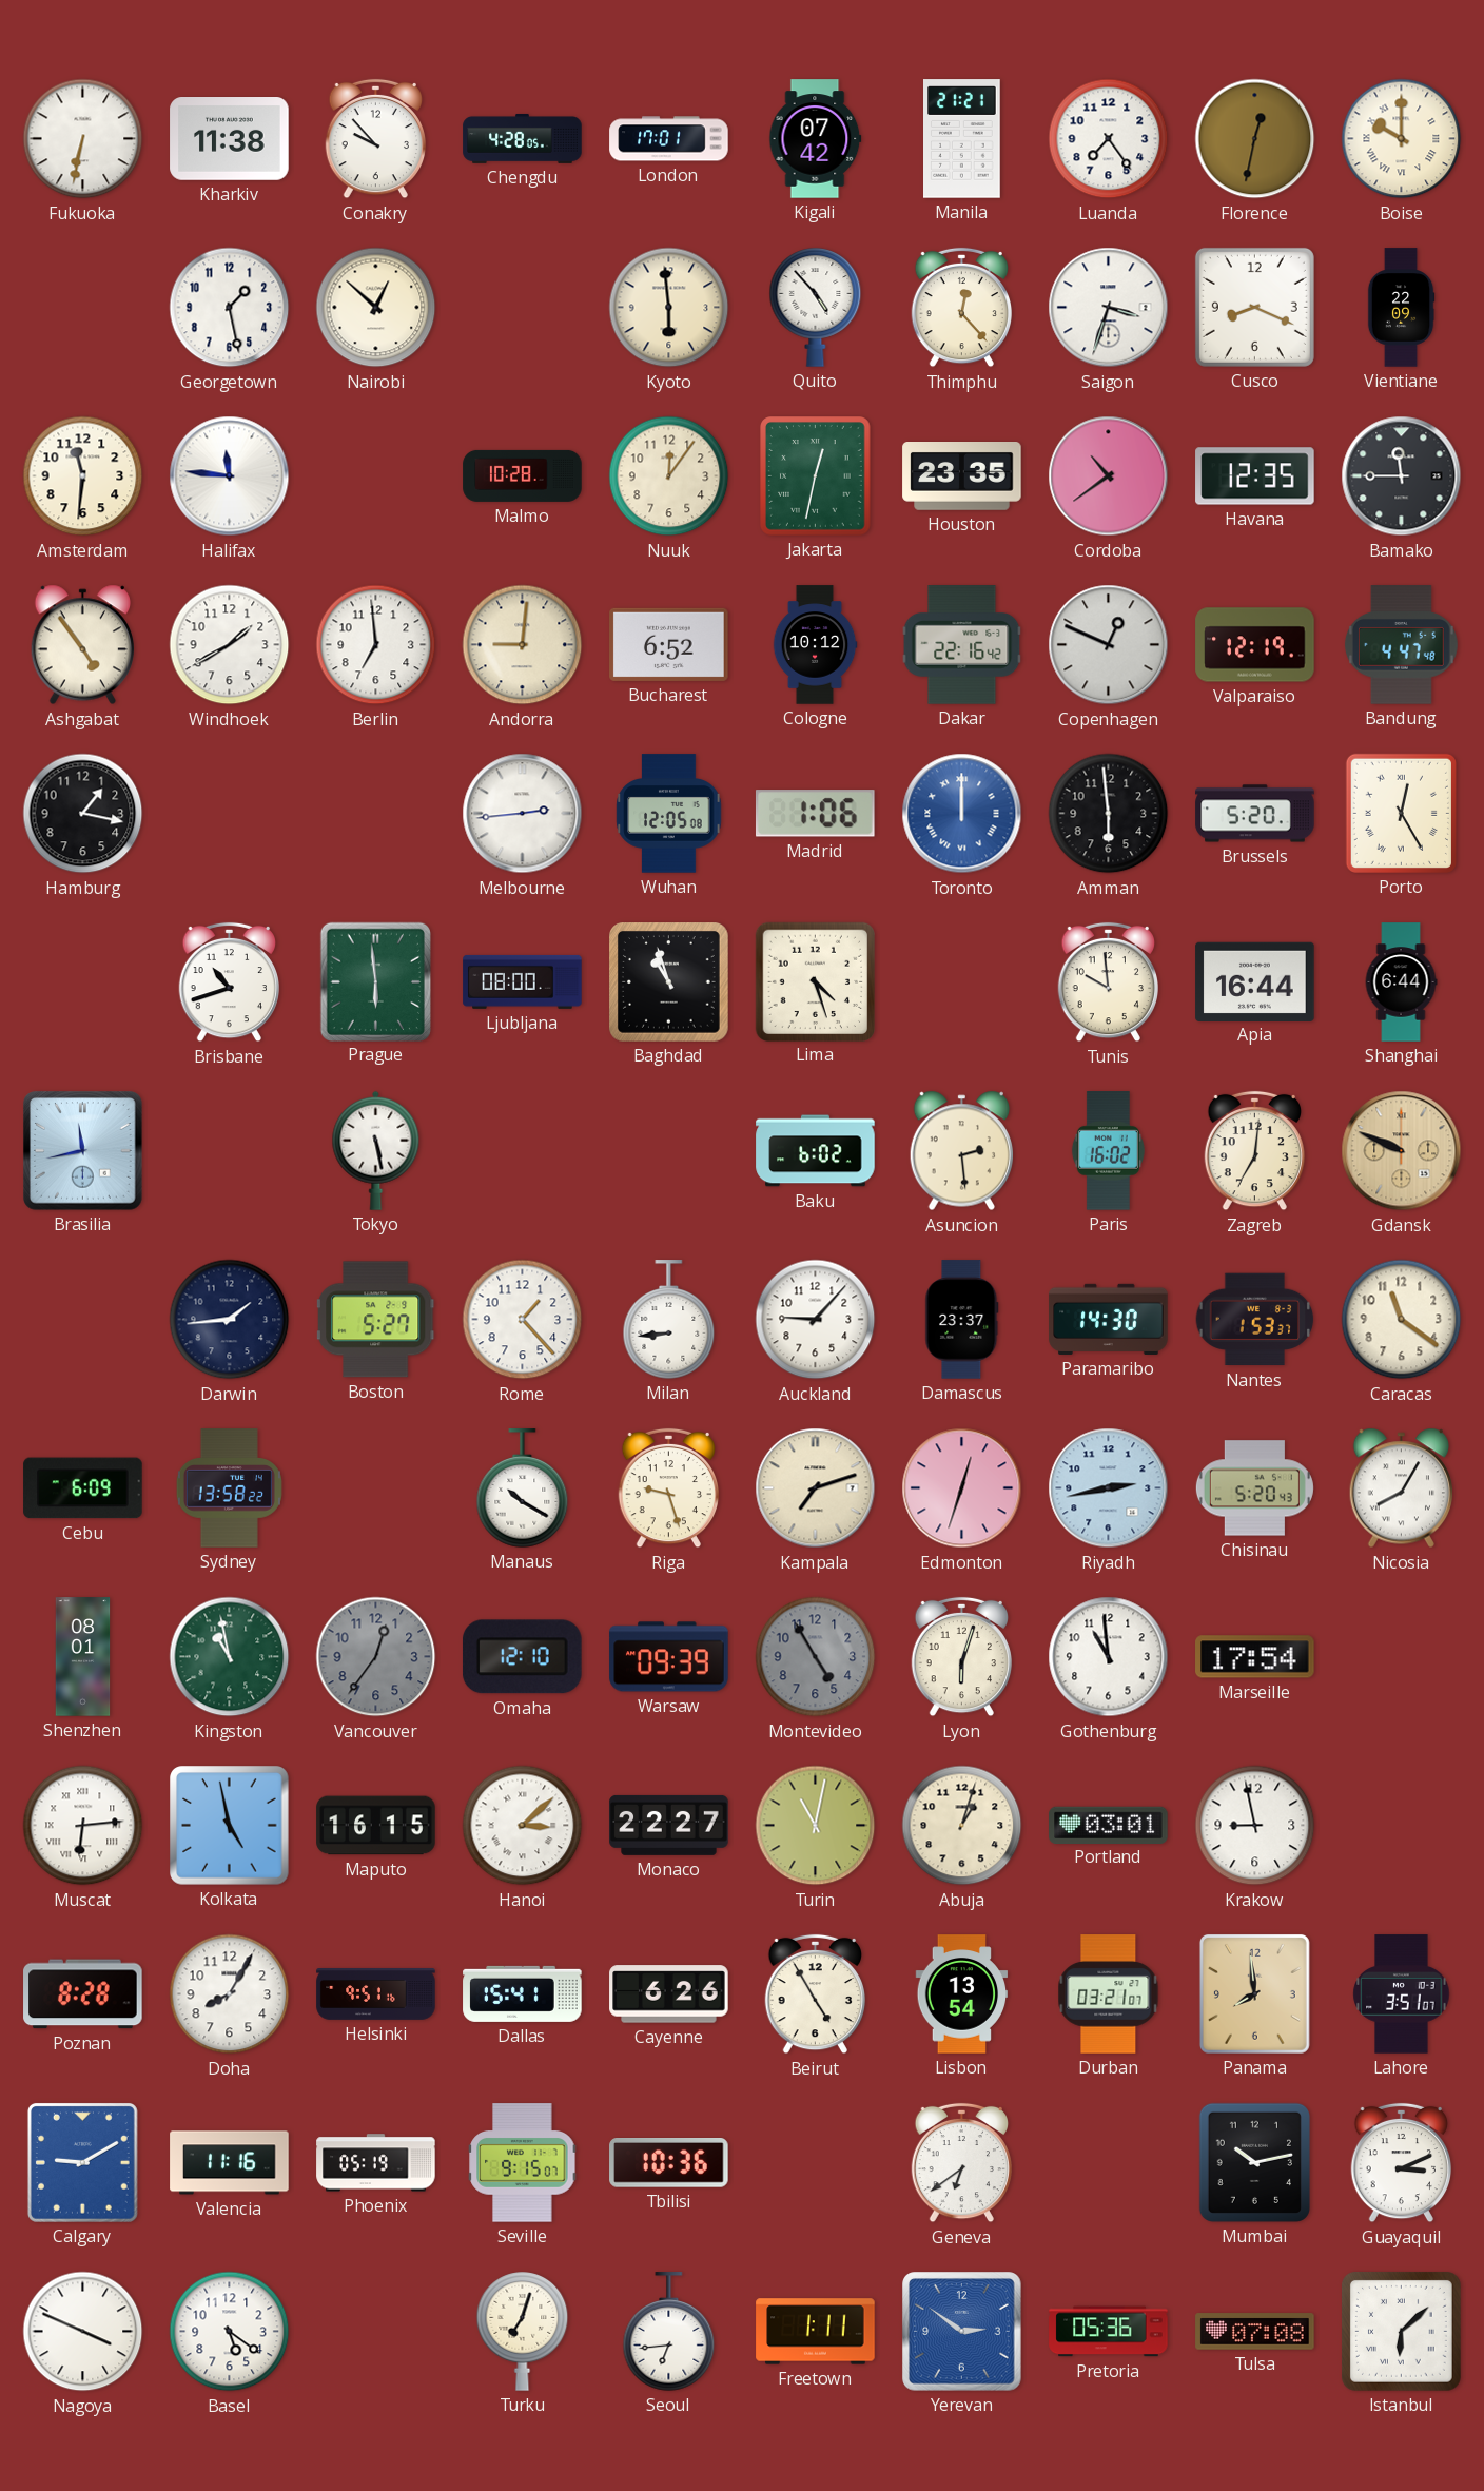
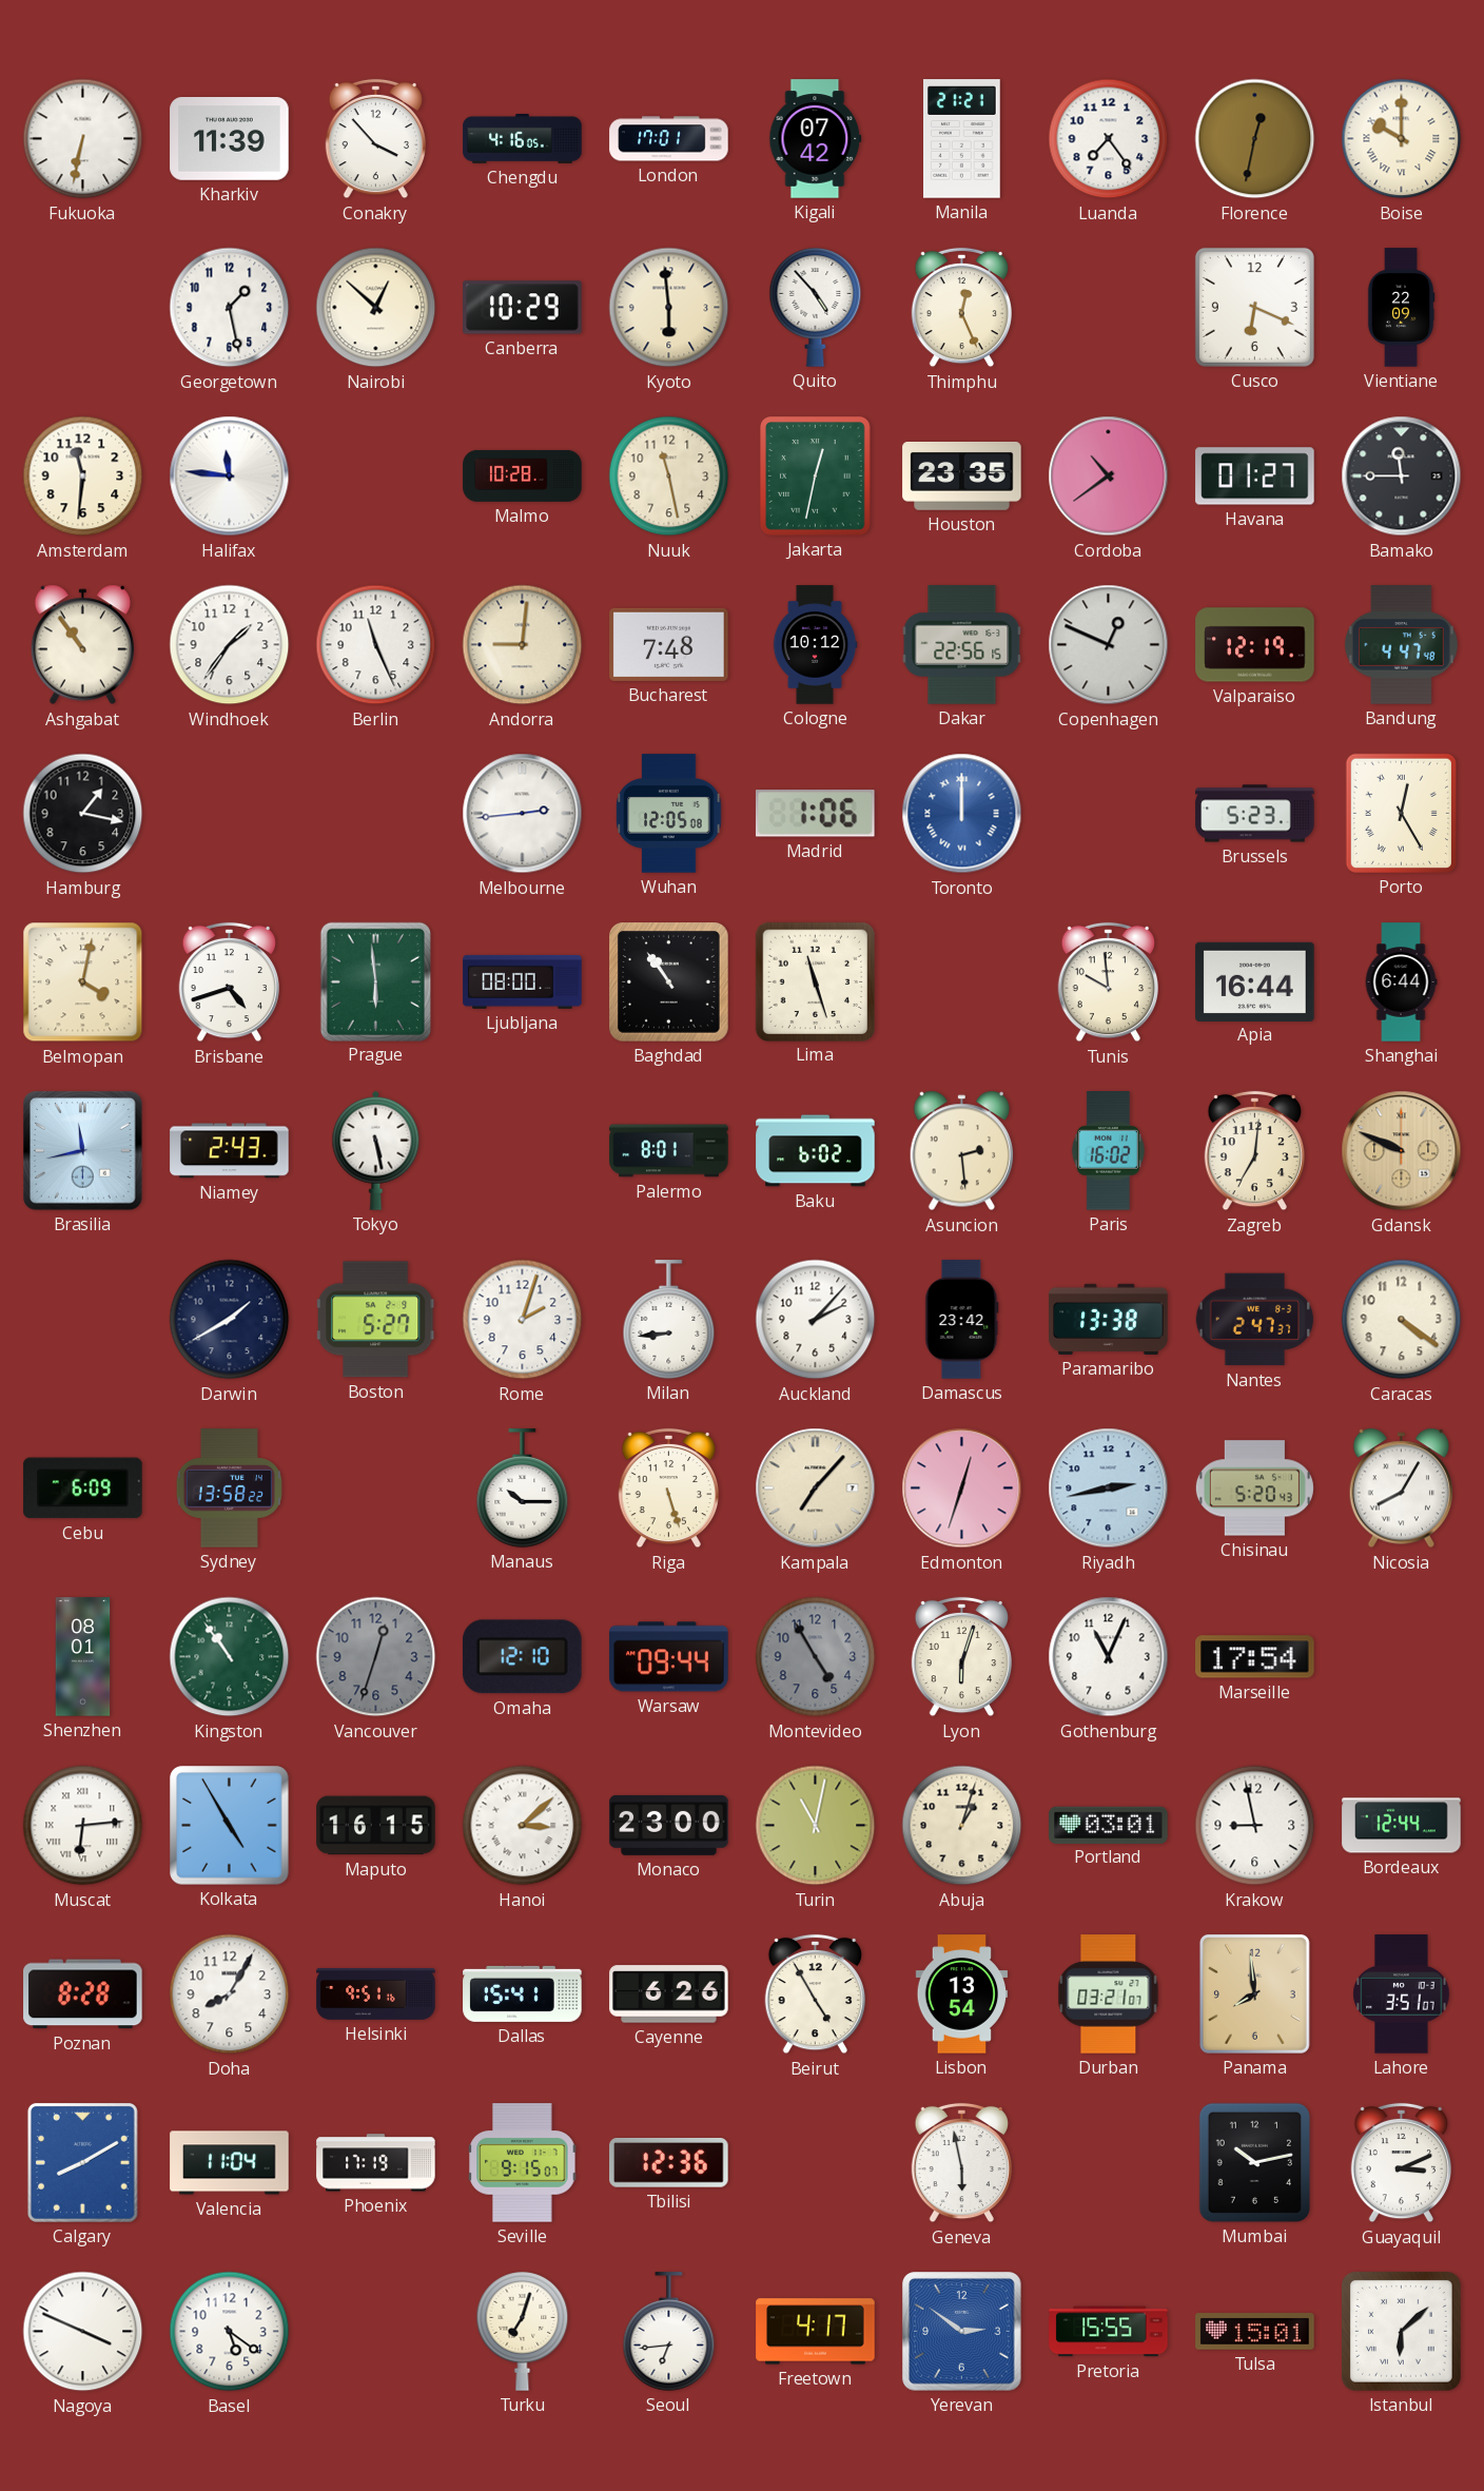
Kharkiv: 11:38 -> 11:39 (230, 139)
Conakry: 9:53 -> 3:53 (375, 139)
Chengdu: 4:28 -> 4:16 (523, 138)
Canberra: none -> 10:29 (523, 308)
Thimphu: 12:23 -> 12:26 (961, 308)
Saigon: 3:33 -> none (1109, 308)
Cusco: 8:19 -> 6:19 (1254, 307)
Nuuk: 12:06 -> 11:28 (669, 476)
Havana: 12:35 -> 01:27 (1255, 476)
Ashgabat: 4:54 -> 10:54 (83, 645)
Windhoek: 1:40 -> 1:36 (230, 645)
Berlin: 6:59 -> 11:26 (376, 645)
Bucharest: 6:52 -> 7:48 (669, 644)
Dakar: 22:16 -> 22:56 (962, 645)
Amman: 5:59 -> none (1109, 814)
Brussels: 5:20 -> 5:23 (1255, 814)
Belmopan: none -> 4:02 (83, 982)
Brisbane: 10:42 -> 4:42 (229, 982)
Baghdad: 10:57 -> 10:54 (669, 982)
Lima: 4:27 -> 11:27 (815, 981)
Niamey: none -> 2:43 (230, 1151)
Palermo: none -> 8:01 (669, 1151)
Darwin: 1:44 -> 1:40 (230, 1320)
Rome: 1:23 -> 2:03 (523, 1320)
Auckland: 9:07 -> 2:07 (816, 1320)
Damascus: 23:37 -> 23:42 (962, 1320)
Paramaribo: 14:30 -> 13:38 (1109, 1319)
Nantes: 1:53 -> 2:47 (1255, 1320)
Caracas: 11:21 -> 4:21 (1402, 1320)
Manaus: 10:20 -> 10:15 (523, 1488)
Riga: 9:27 -> 5:27 (668, 1488)
Kampala: 7:12 -> 7:07 (816, 1488)
Kingston: 10:58 -> 10:54 (230, 1657)
Vancouver: 12:36 -> 12:33 (376, 1657)
Warsaw: 09:39 -> 09:44 (669, 1657)
Gothenburg: 10:59 -> 11:04 (1109, 1657)
Kolkata: 4:58 -> 4:55 (230, 1826)
Monaco: 22:27 -> 23:00 (669, 1825)
Bordeaux: none -> 12:44 (1402, 1826)
Calgary: 9:10 -> 8:10 (82, 2162)
Valencia: 11:16 -> 11:04 (230, 2163)
Phoenix: 05:19 -> 17:19 (376, 2163)
Tbilisi: 10:36 -> 12:36 (669, 2163)
Geneva: 6:39 -> 5:58 (961, 2163)
Freetown: 1:11 -> 4:17 (816, 2332)
Pretoria: 05:36 -> 15:55 (1109, 2332)
Tulsa: 07:08 -> 15:01 (1255, 2332)
